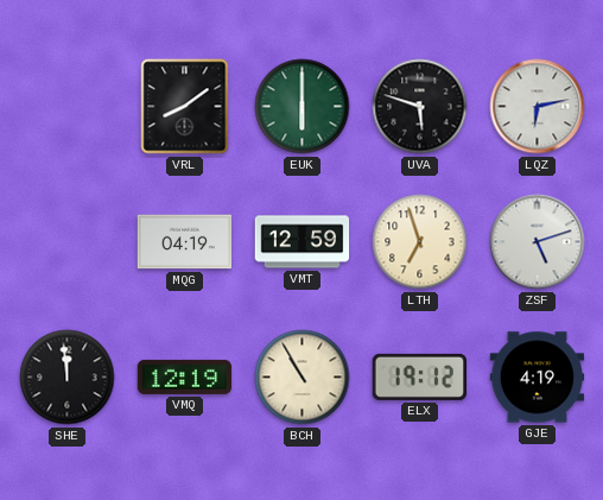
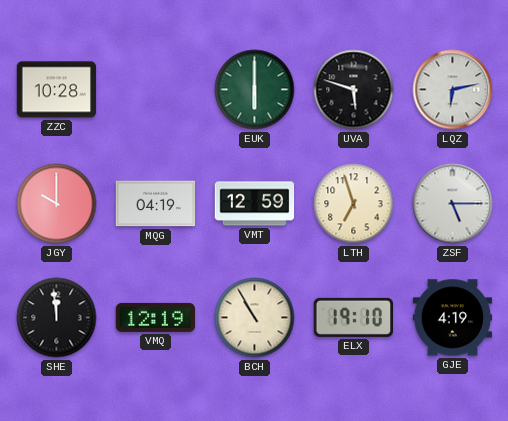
ZZC: none -> 10:28 (57, 90)
VRL: 8:09 -> none (185, 107)
JGY: none -> 10:00 (57, 204)
ZSF: 5:12 -> 5:15 (453, 204)
ELX: 19:12 -> 19:10 (353, 317)
